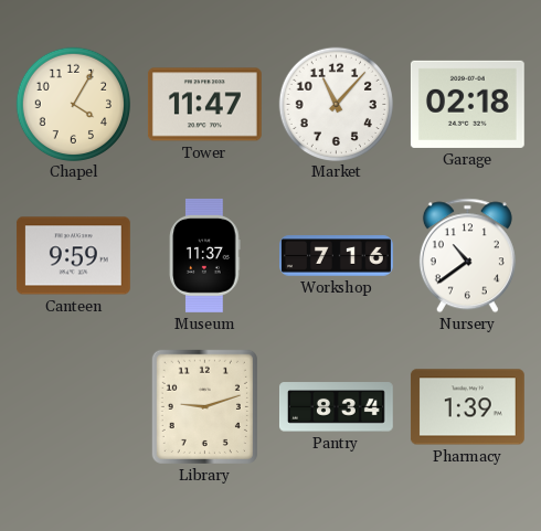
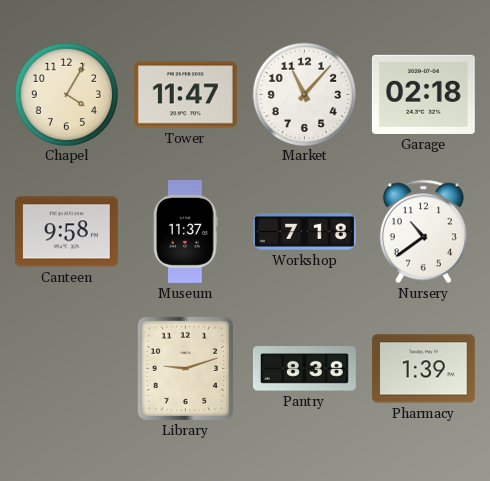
Canteen: 9:59 -> 9:58 (66, 232)
Workshop: 7:16 -> 7:18 (305, 232)
Pantry: 8:34 -> 8:38 (304, 369)
